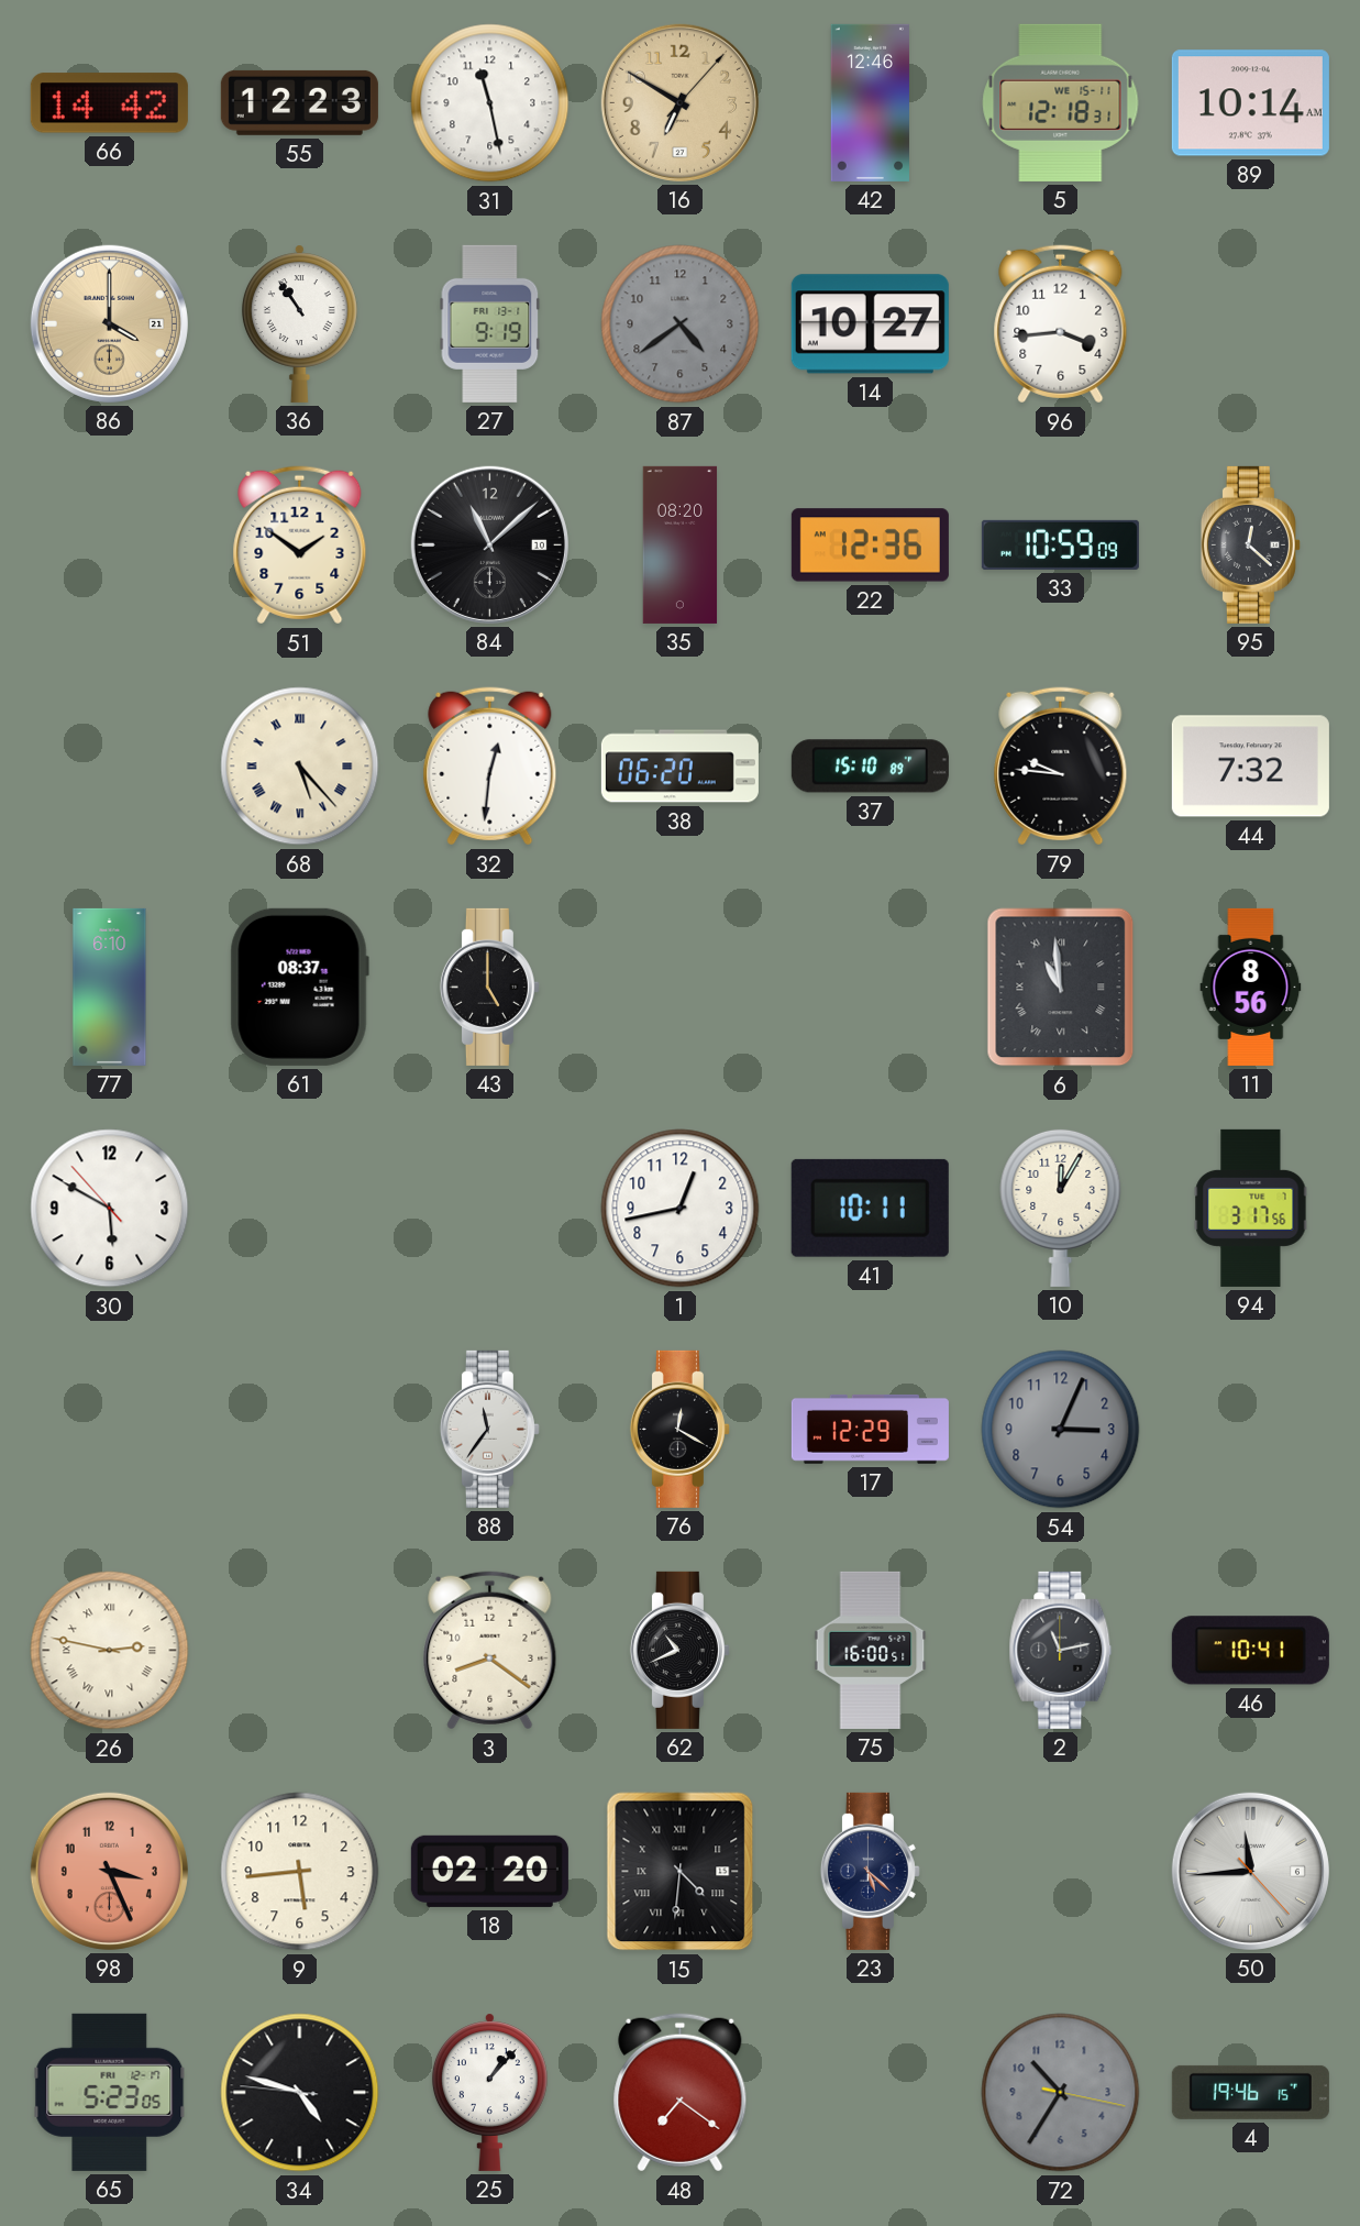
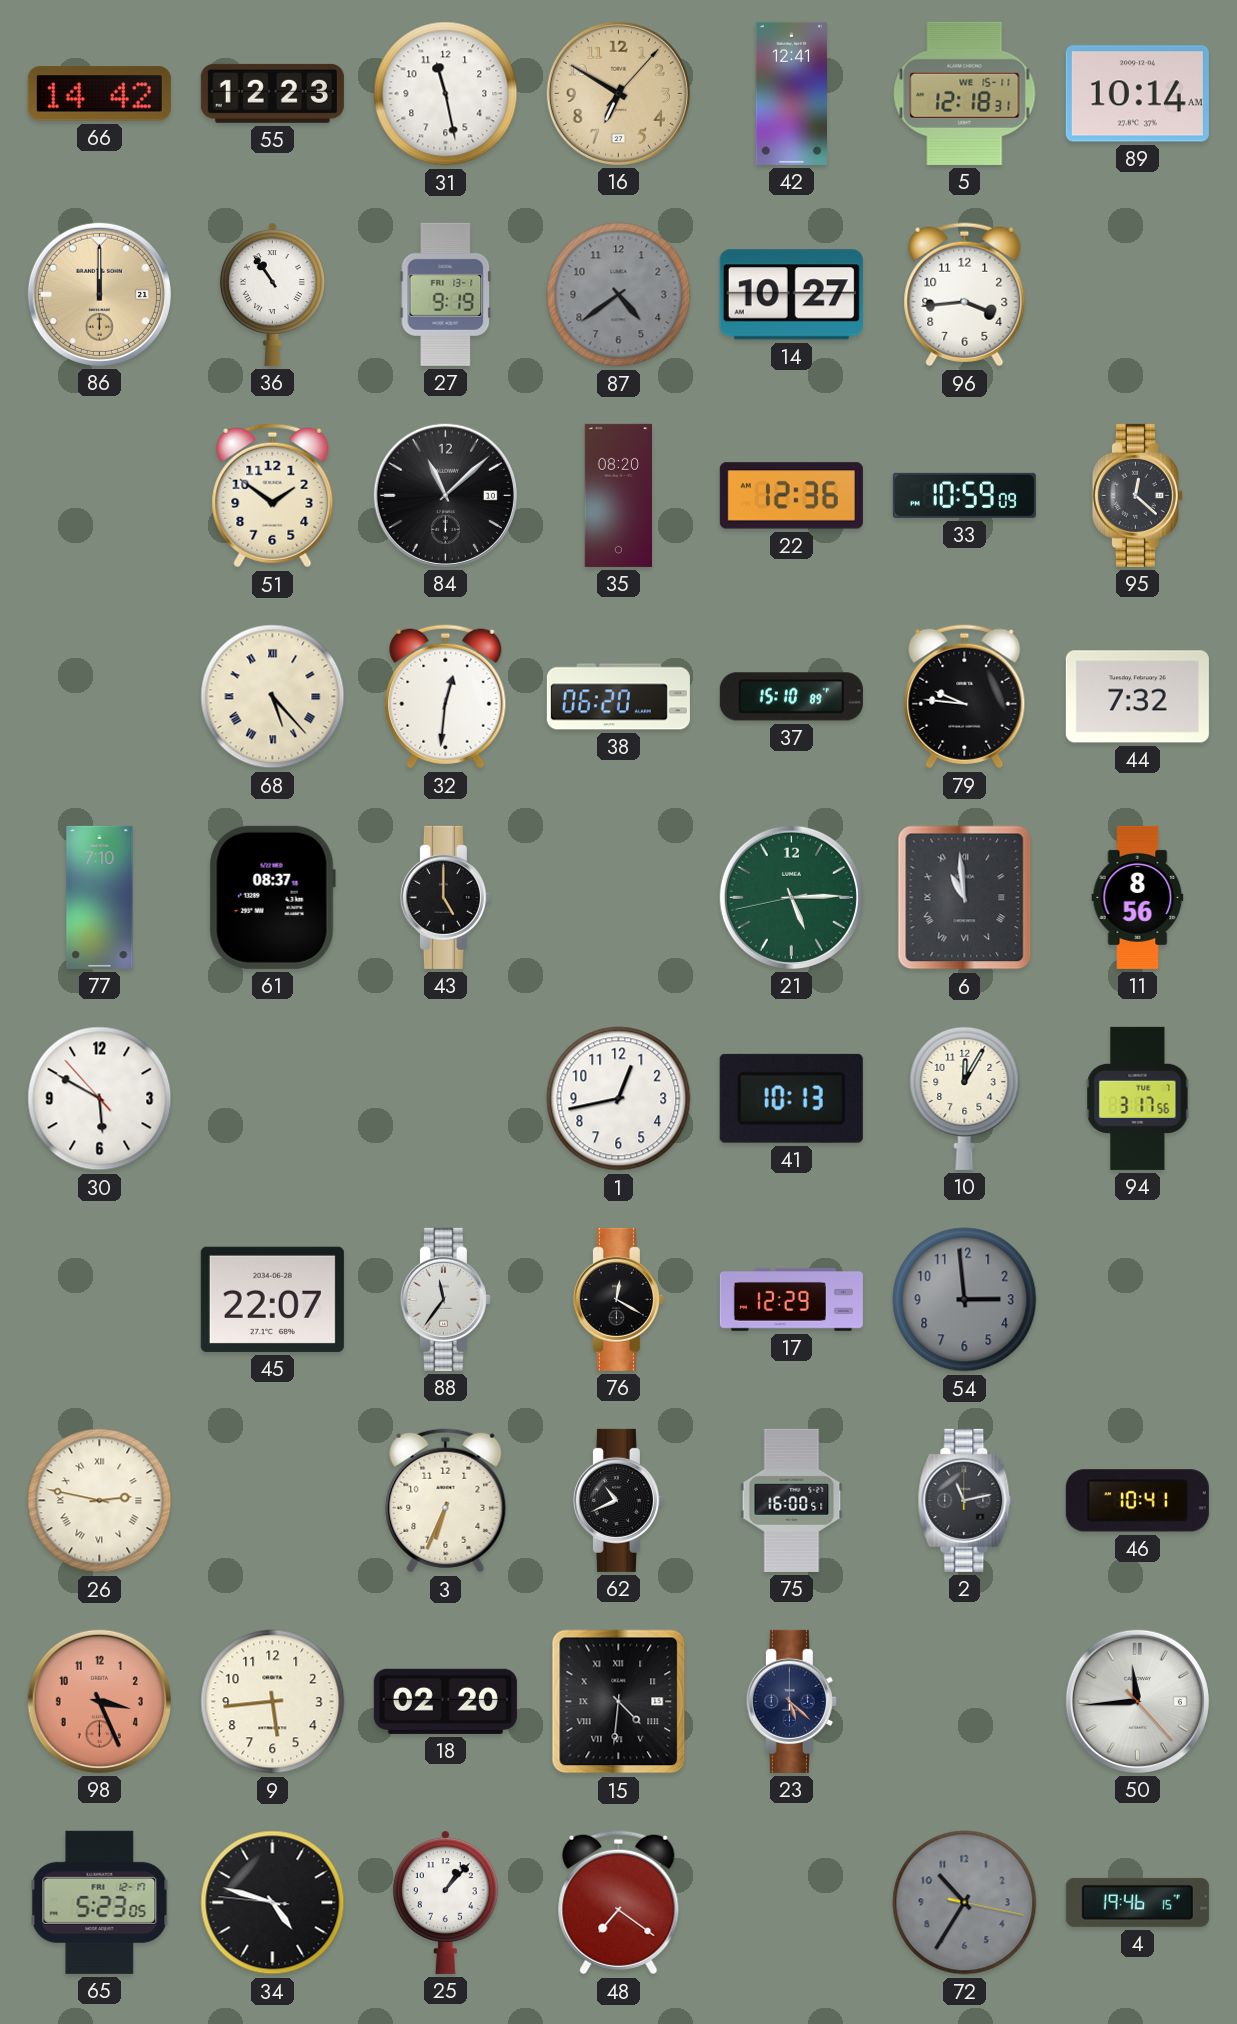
42: 12:46 -> 12:41 (791, 93)
86: 4:00 -> 12:00 (99, 294)
77: 6:10 -> 7:10 (100, 897)
21: none -> 5:14 (791, 897)
41: 10:11 -> 10:13 (791, 1098)
45: none -> 22:07 (272, 1299)
54: 3:04 -> 2:59 (965, 1300)
3: 8:21 -> 6:34 (446, 1501)
